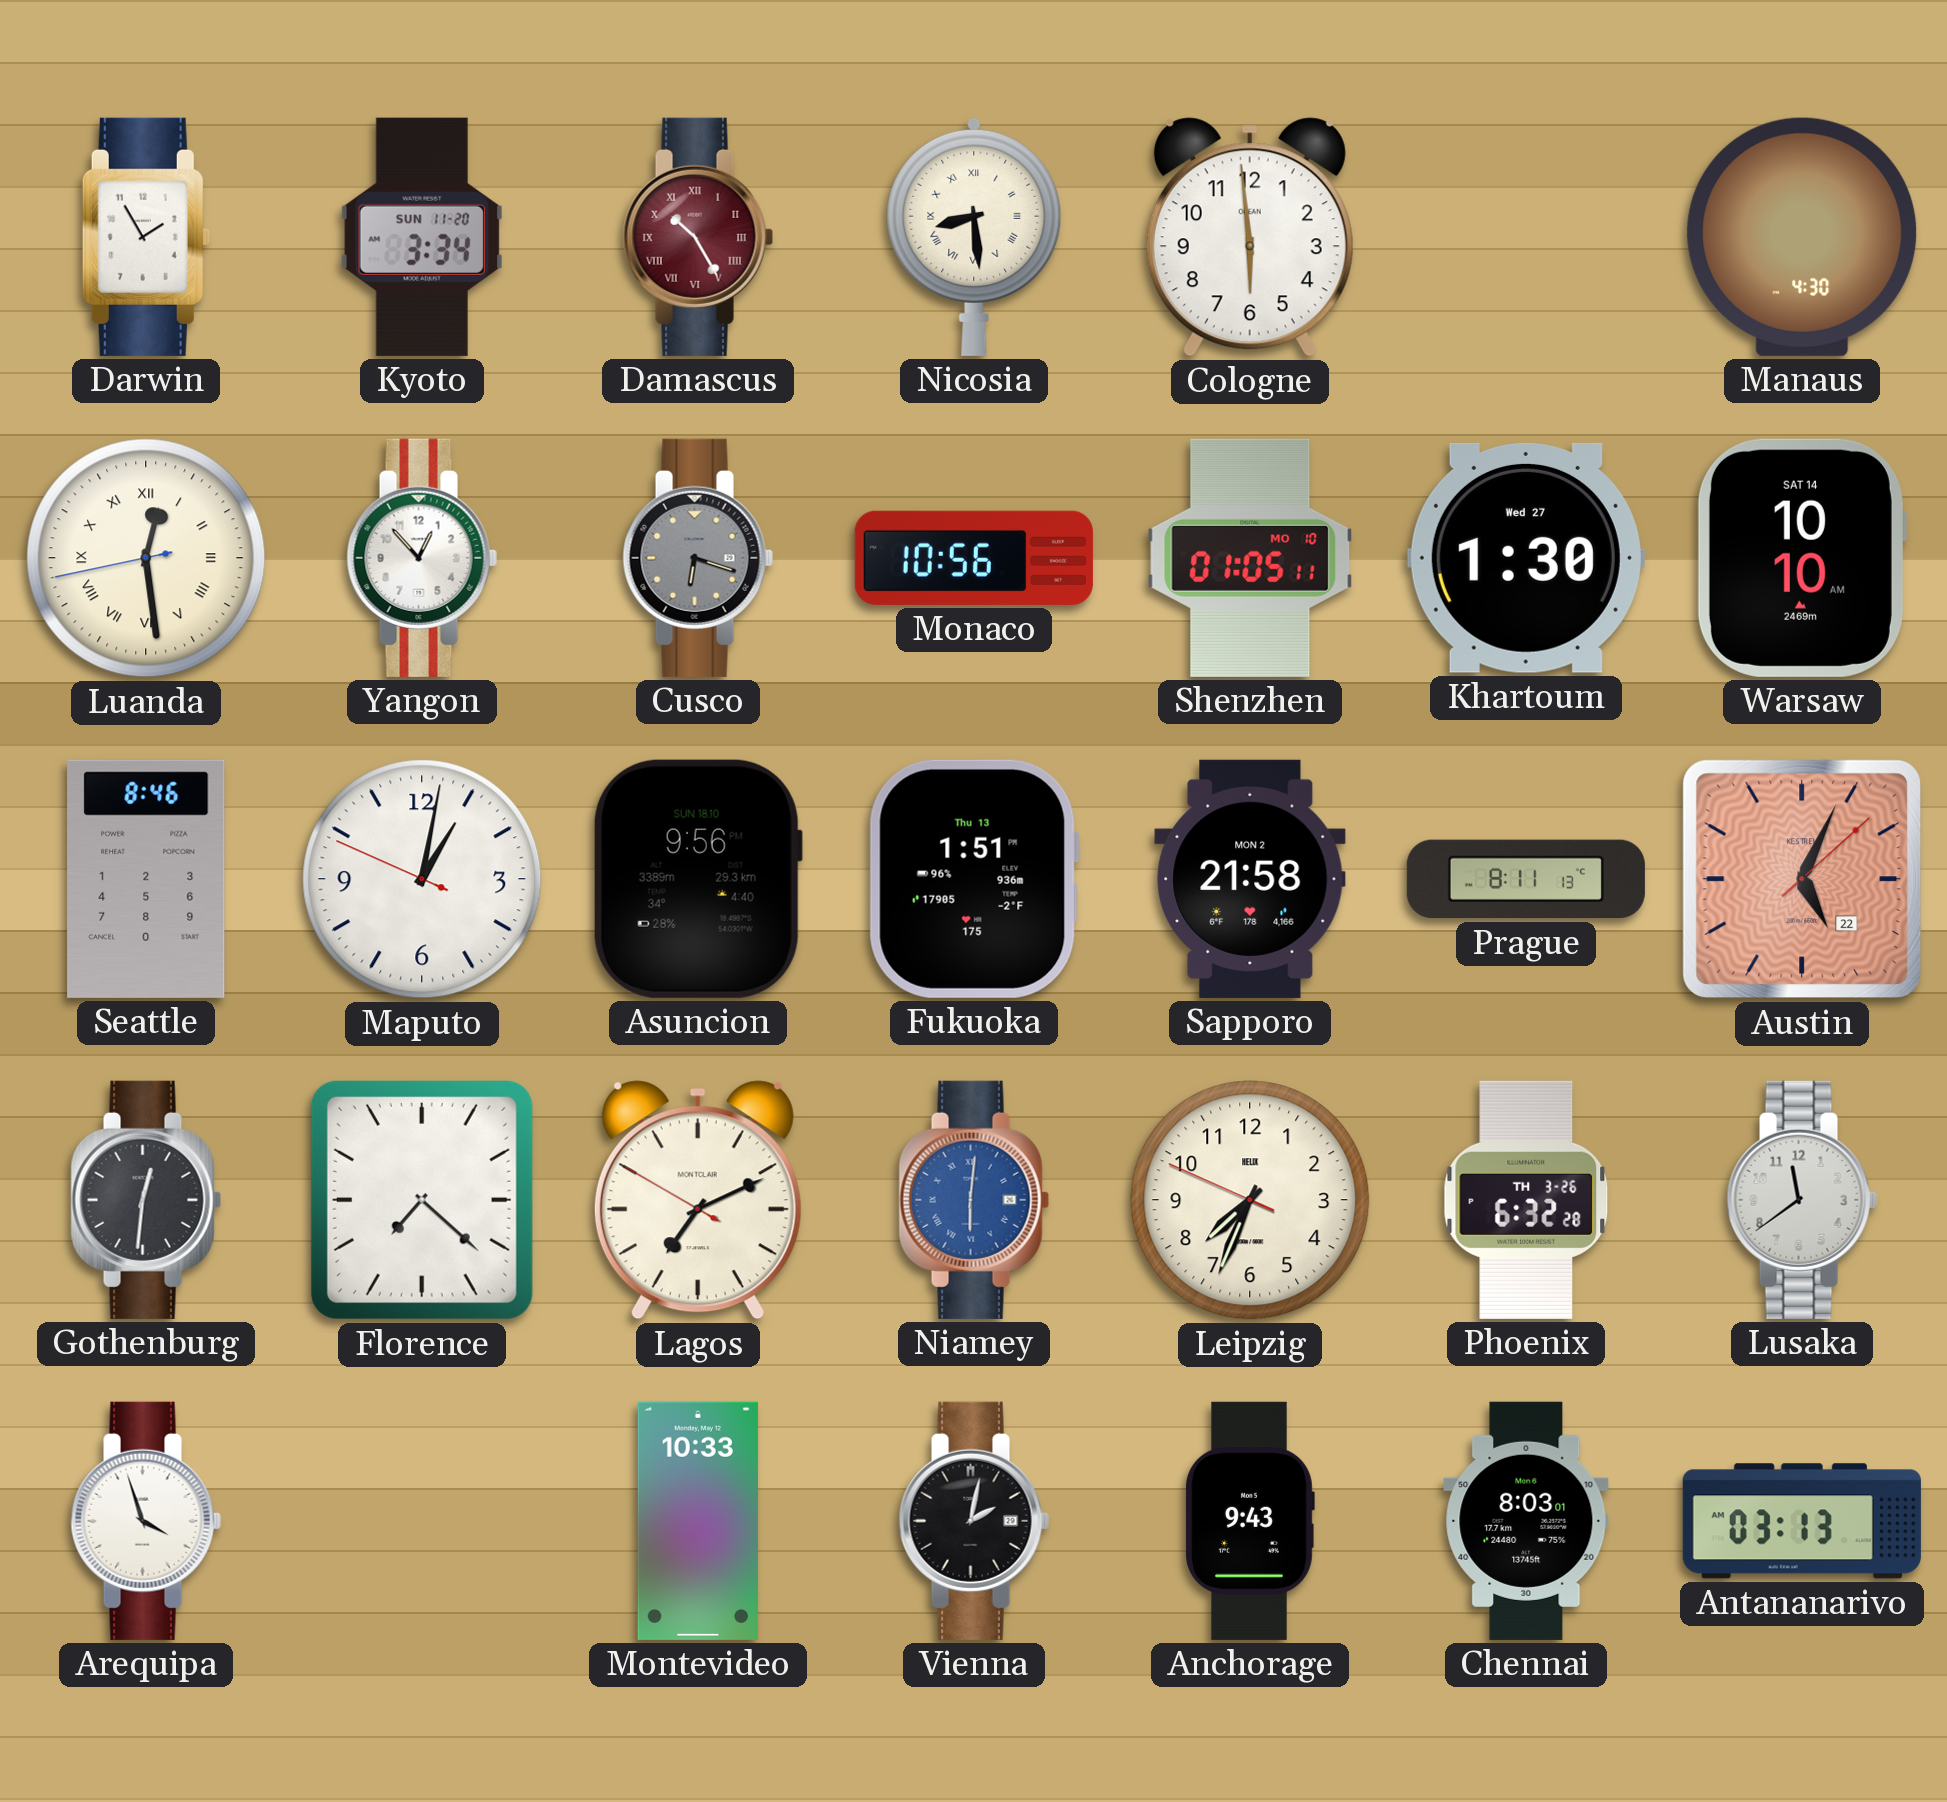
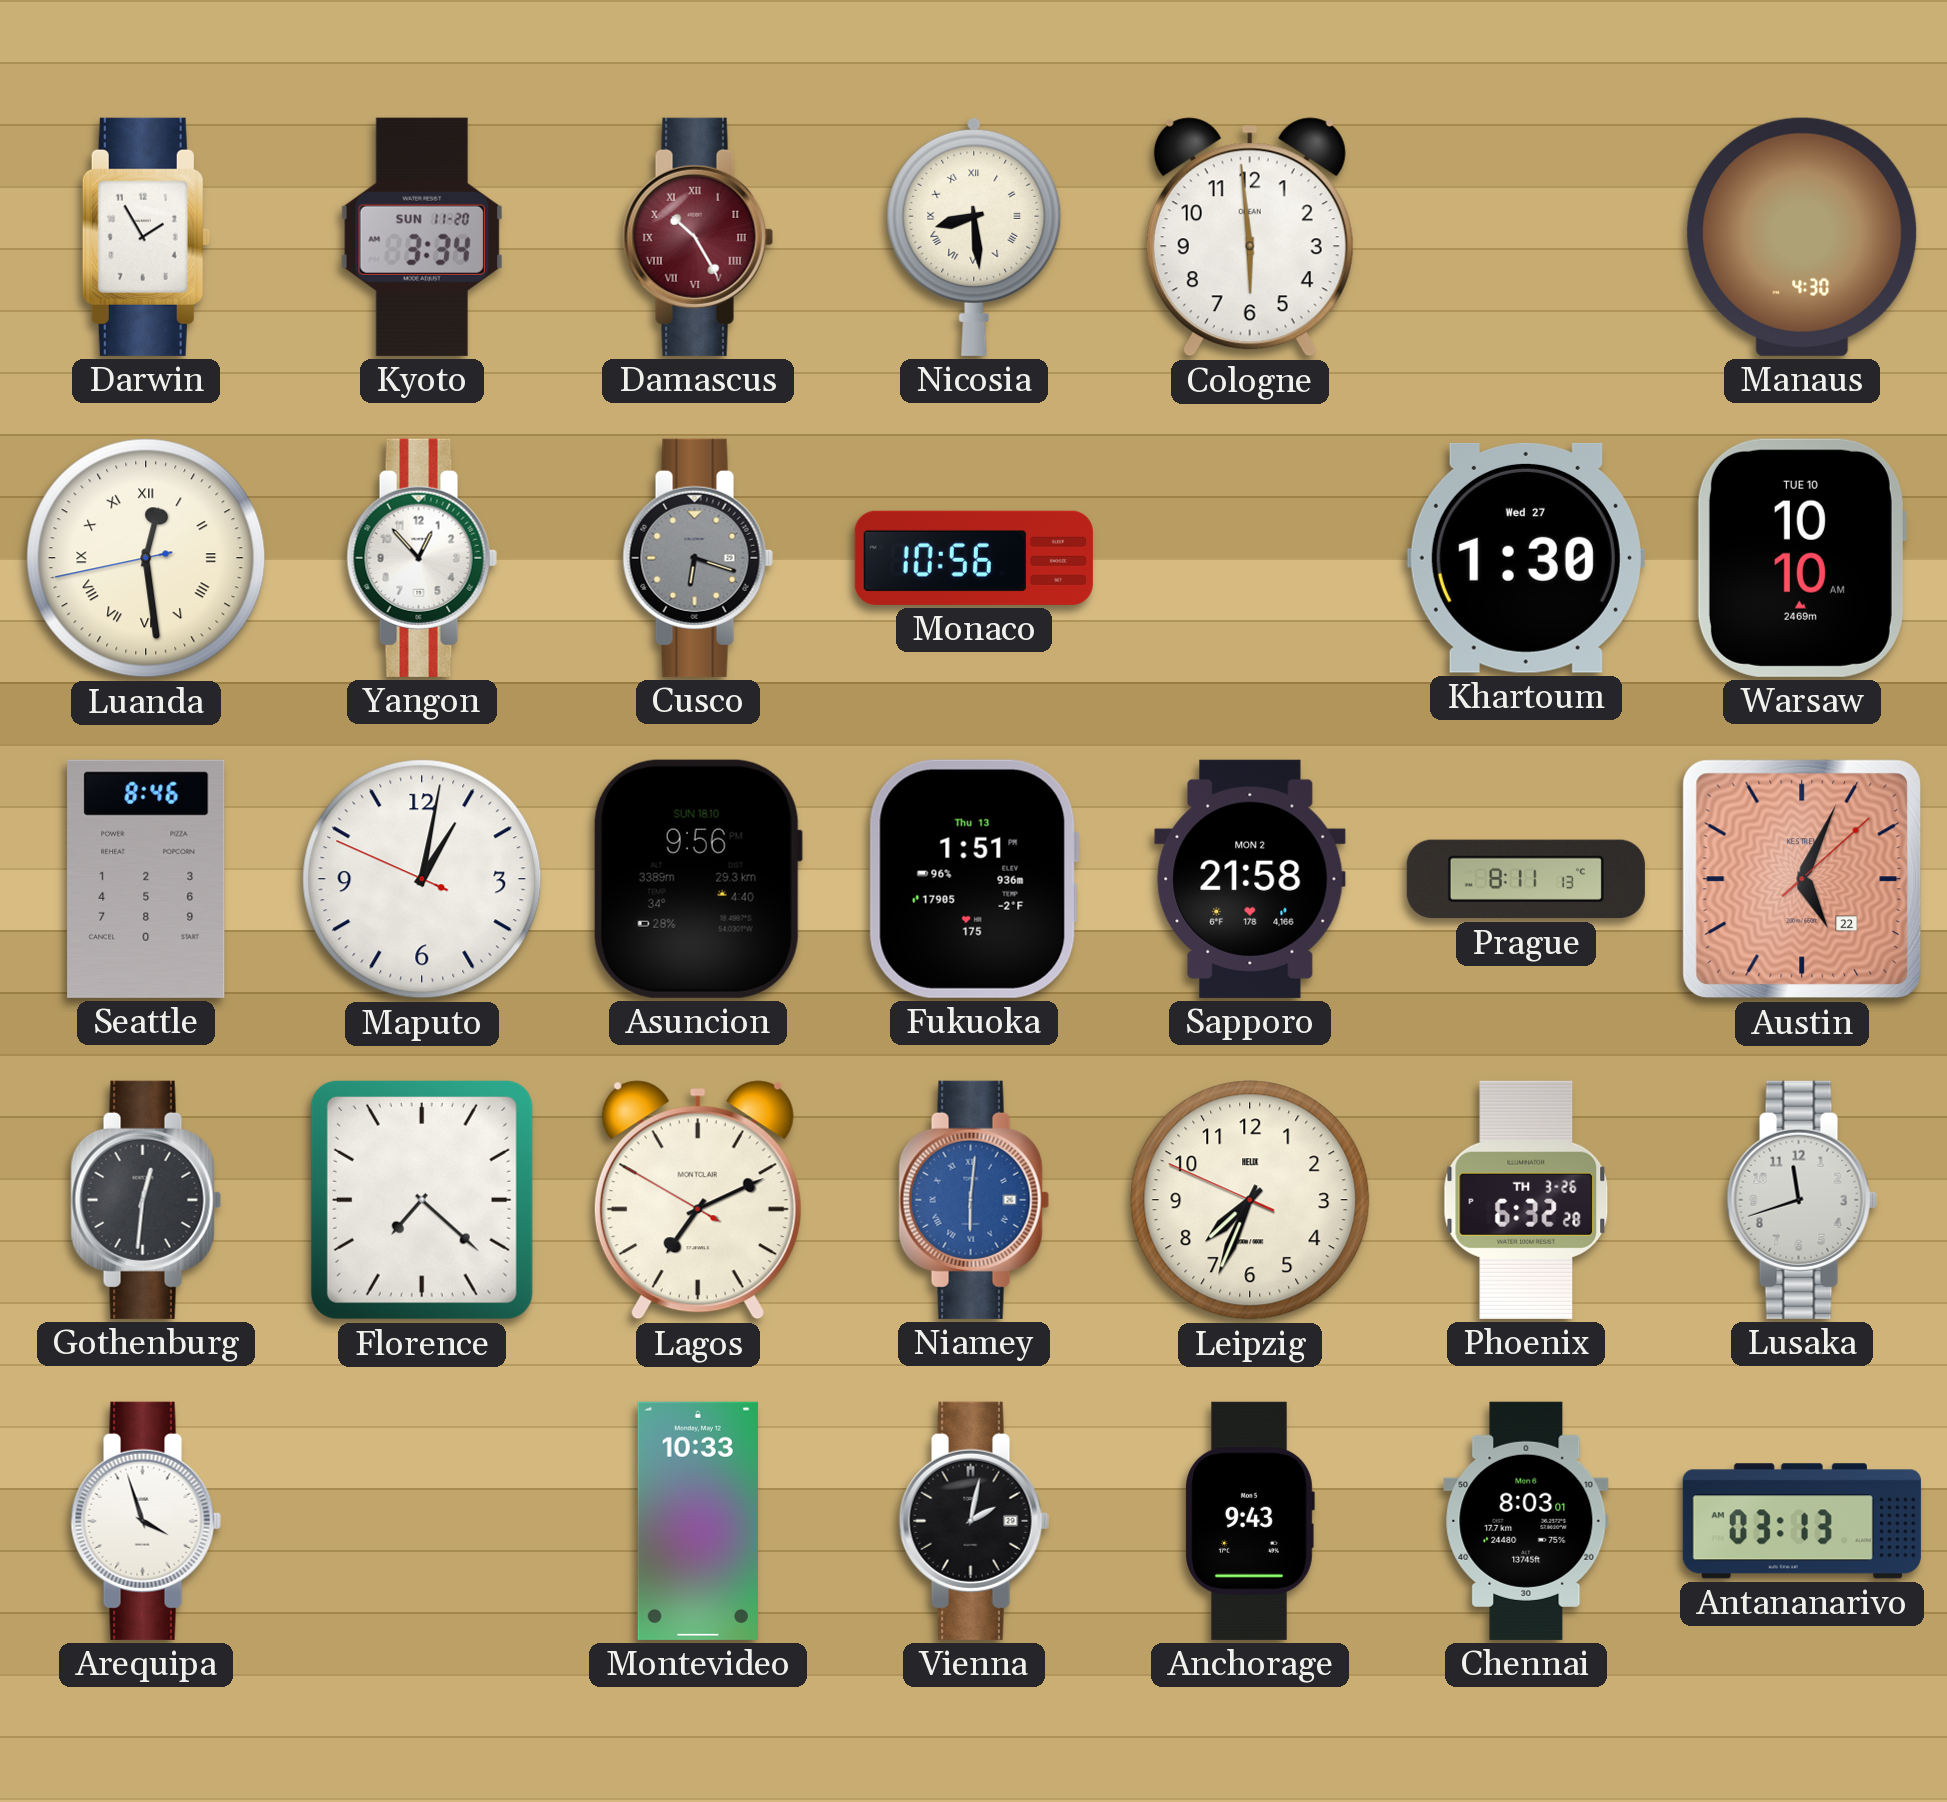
Shenzhen: 01:05 -> none (1250, 558)
Warsaw date: SAT 14 -> TUE 10 (1801, 558)
Lusaka: 11:39 -> 11:42 (1802, 1200)
